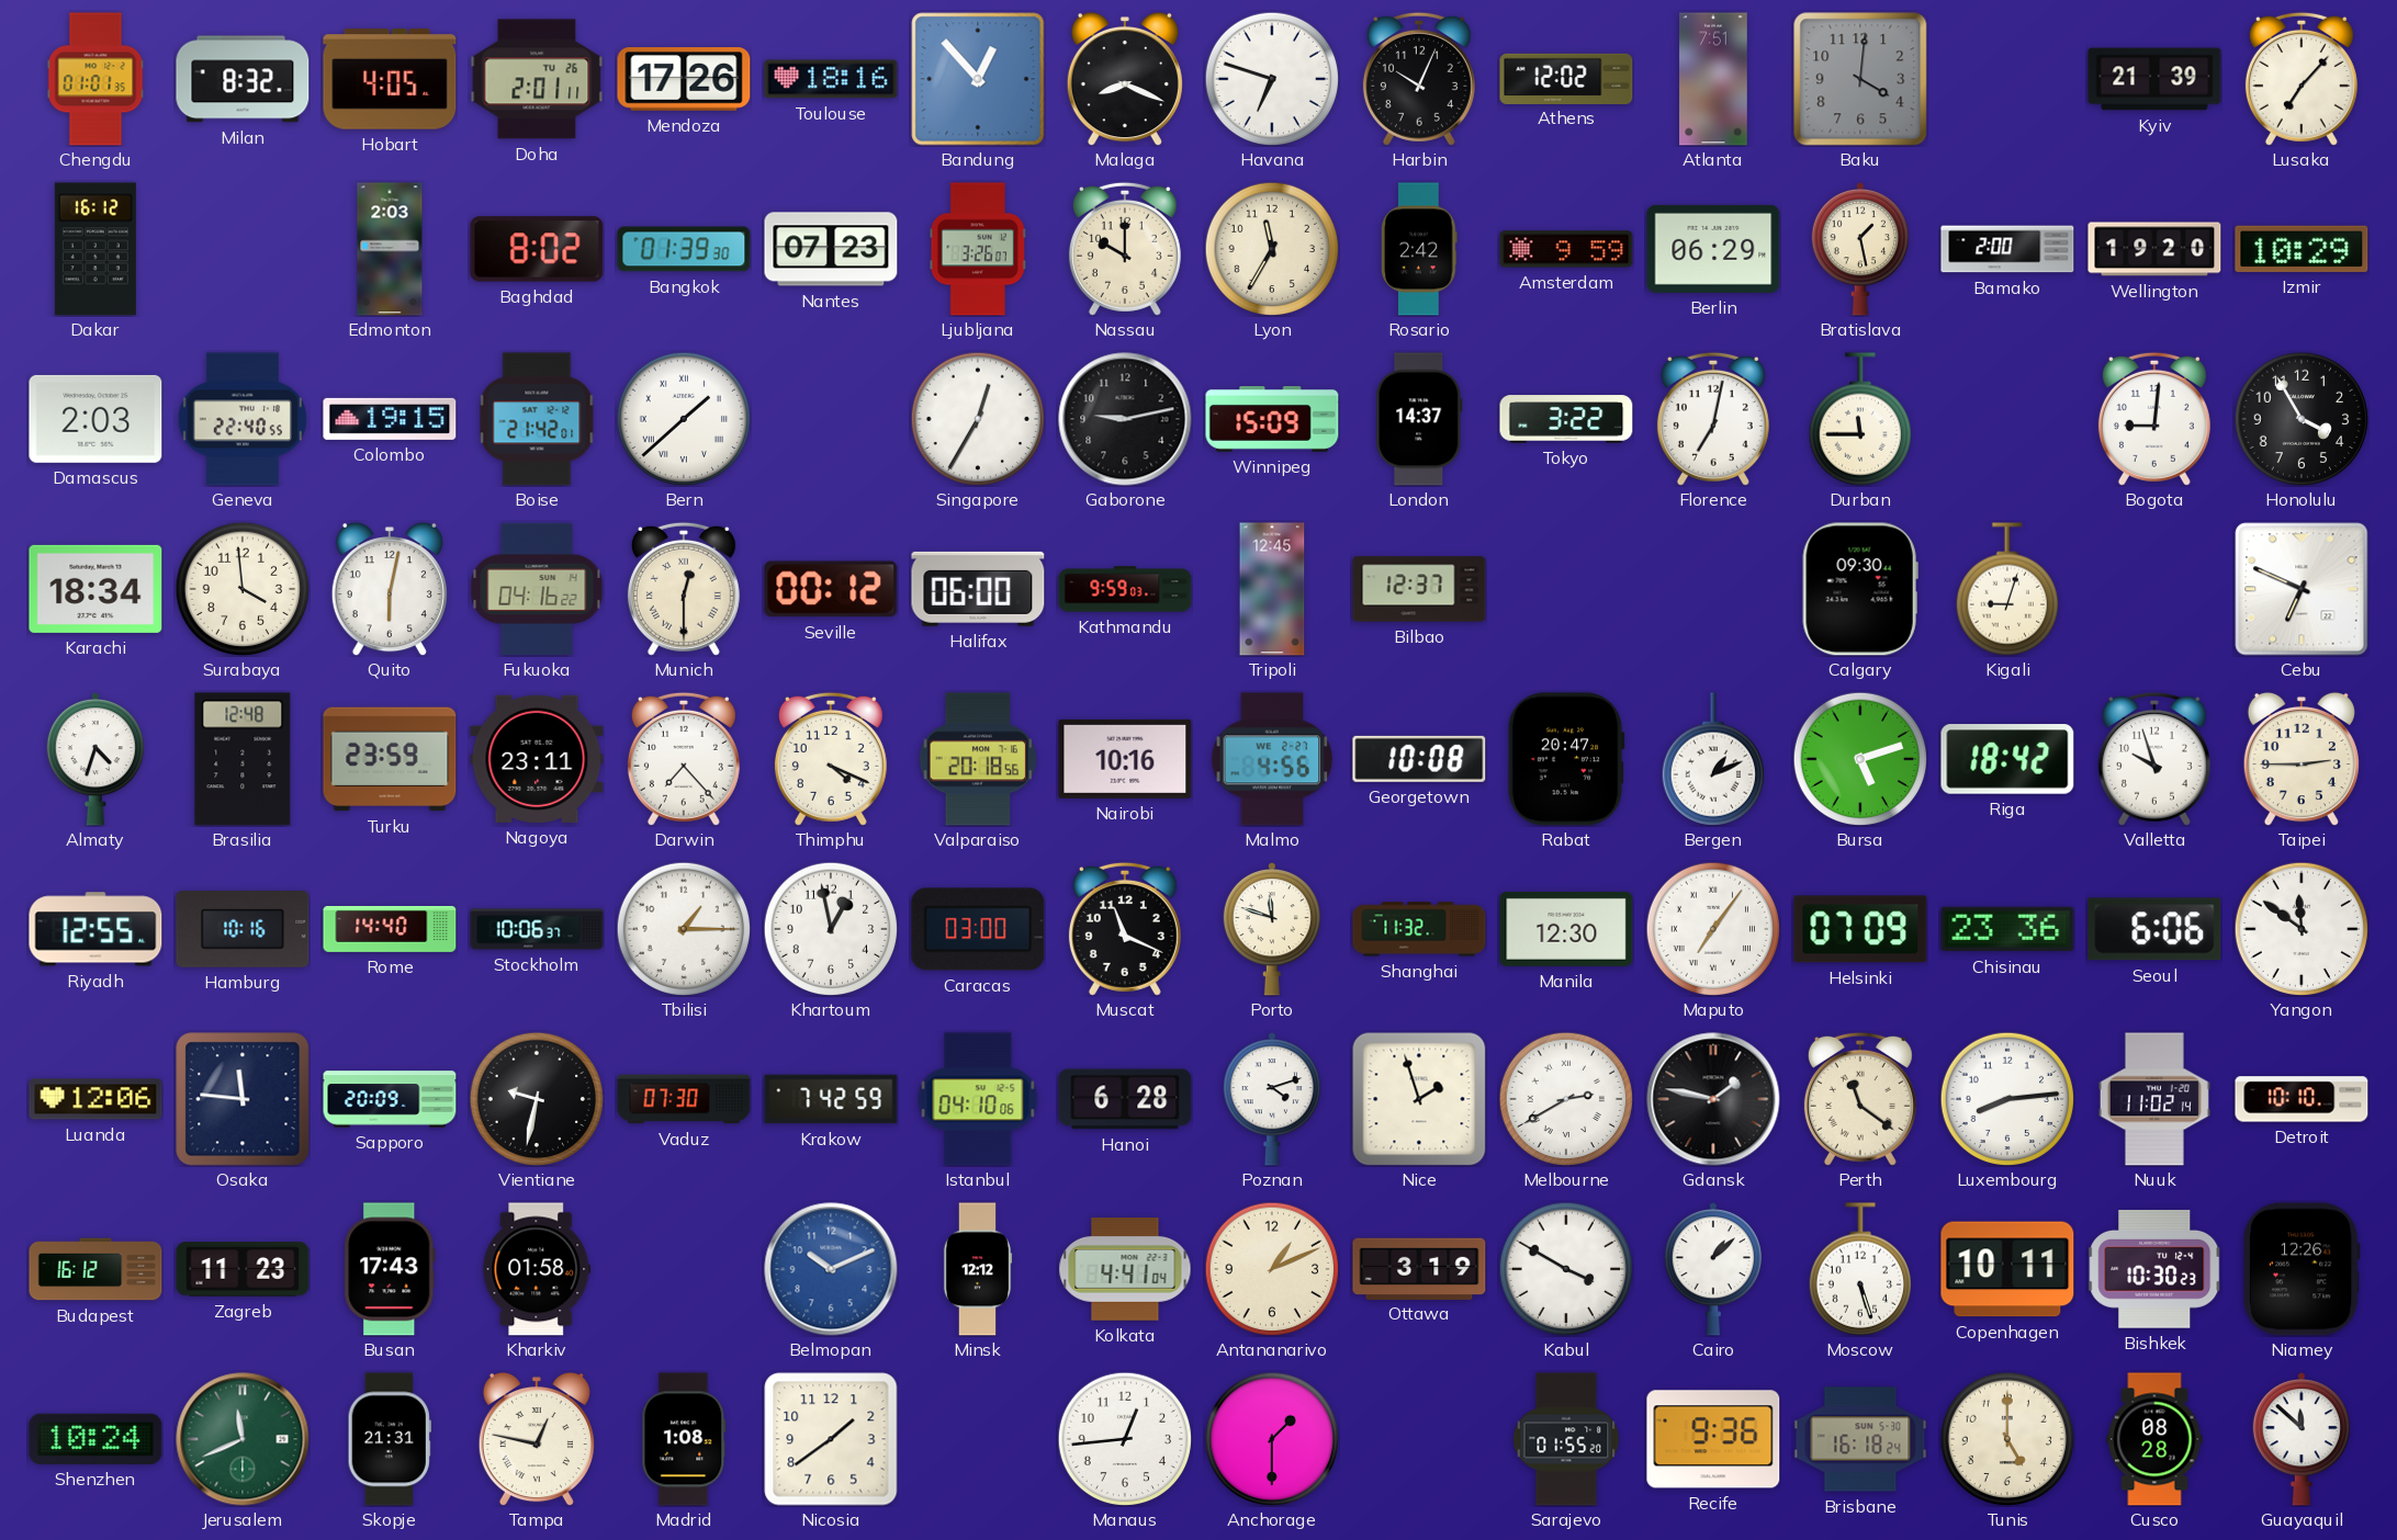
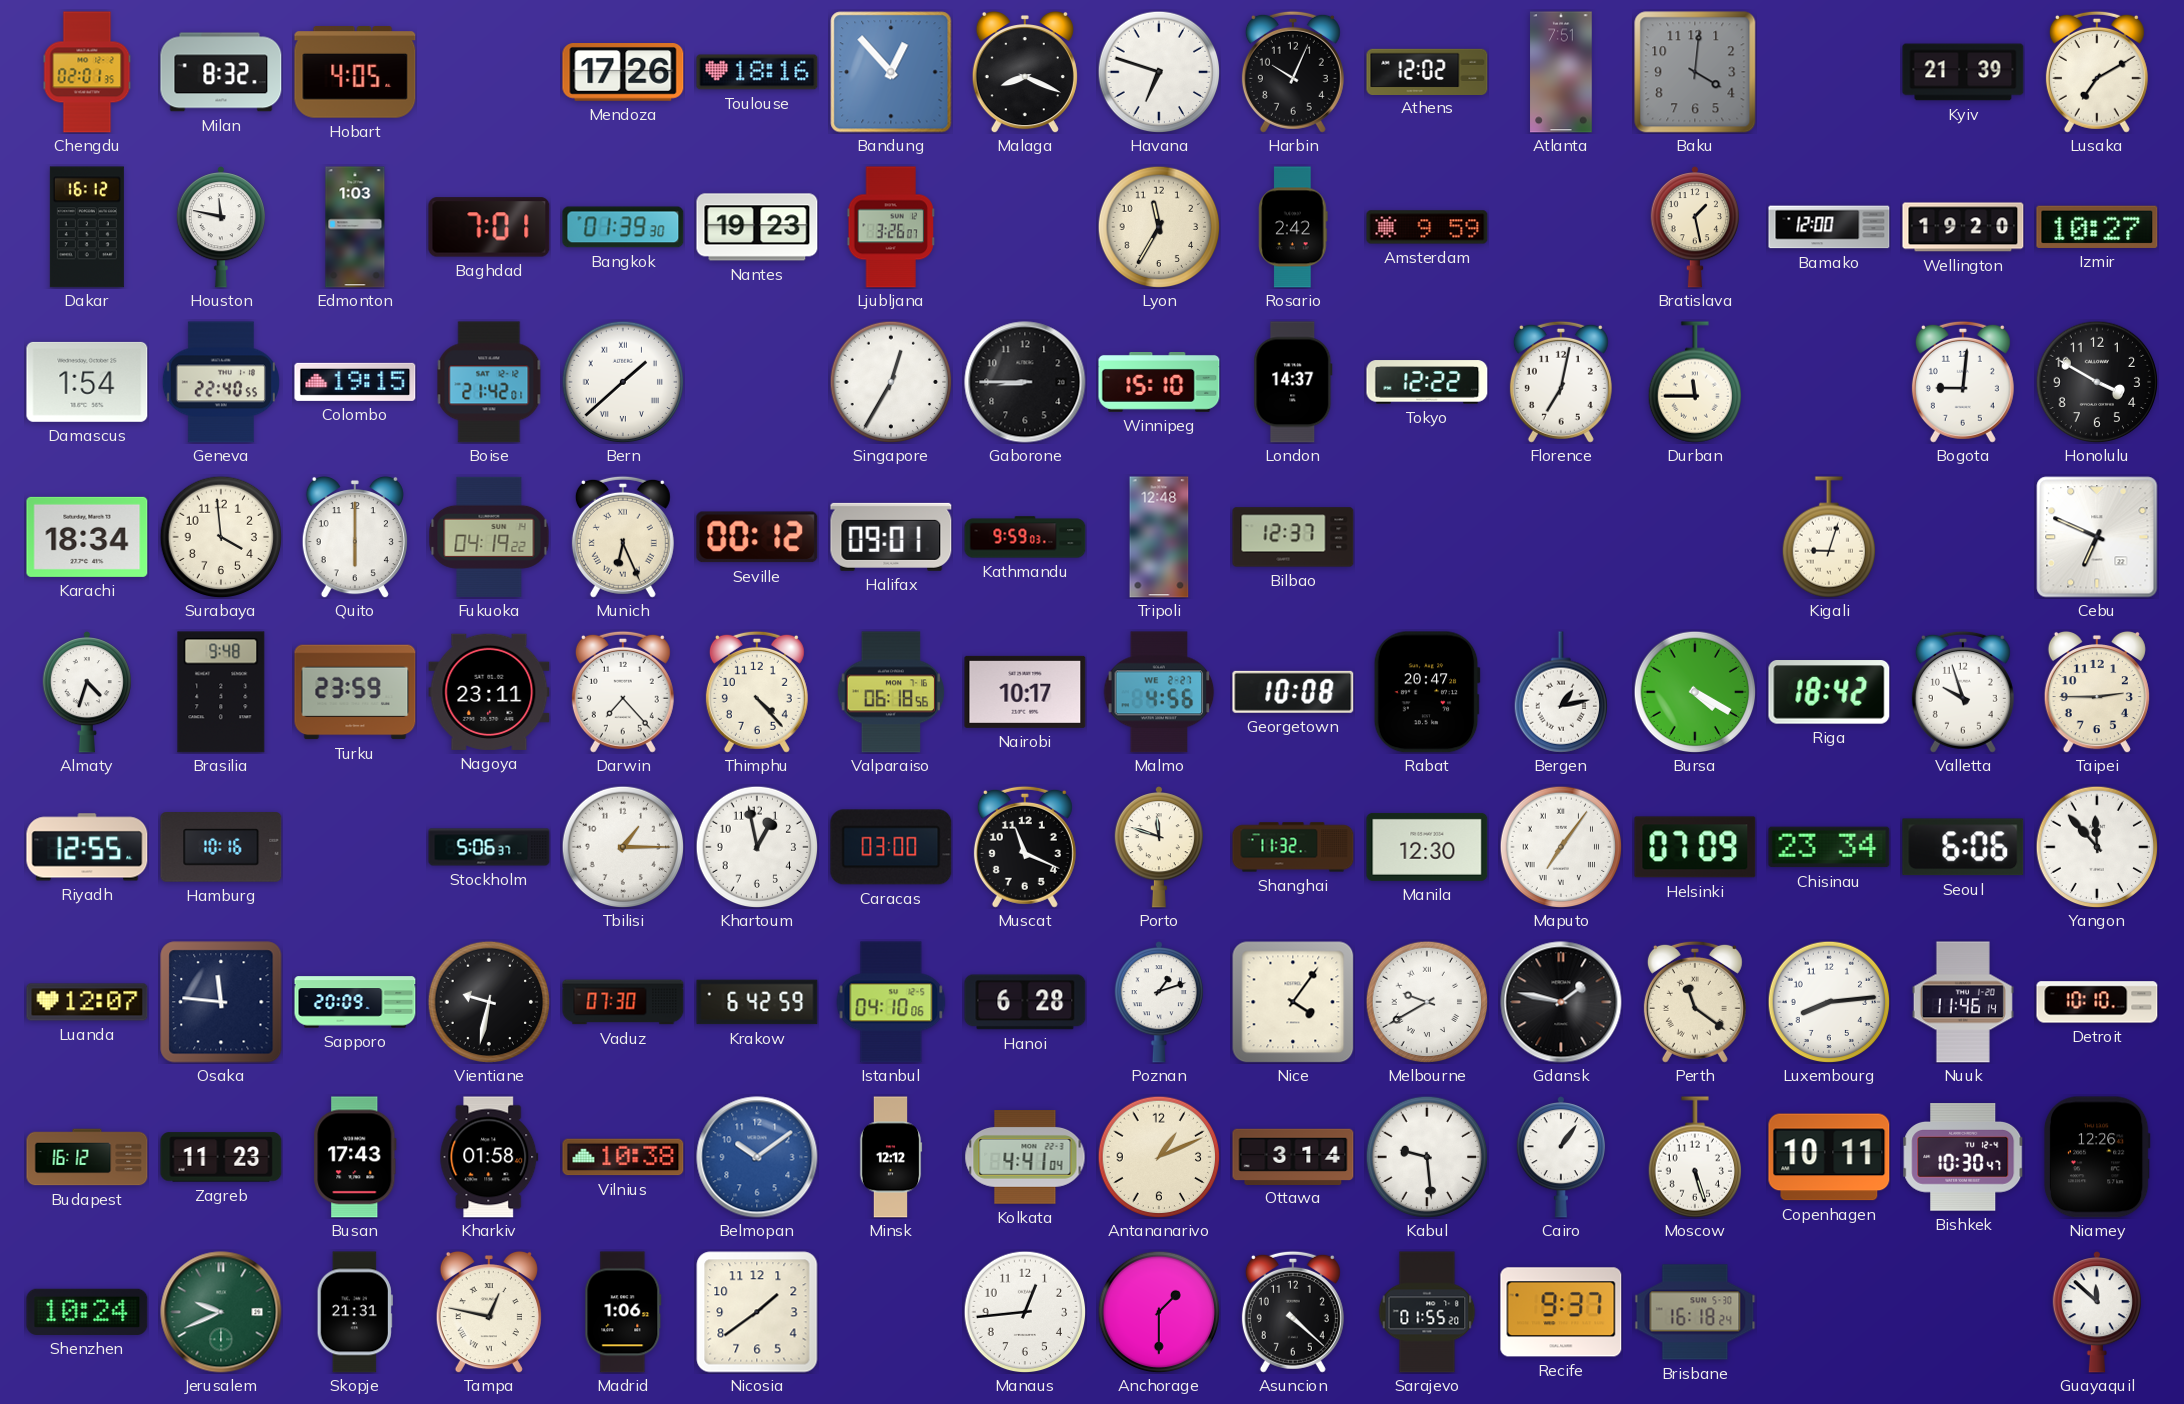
Chengdu: 01:01 -> 02:01 (87, 72)
Doha: 2:01 -> none (537, 79)
Lusaka: 7:07 -> 7:10 (2097, 72)
Houston: none -> 11:47 (221, 227)
Edmonton: 2:03 -> 1:03 (355, 227)
Baghdad: 8:02 -> 7:01 (489, 227)
Nantes: 07:23 -> 19:23 (757, 227)
Nassau: 10:00 -> none (1125, 249)
Berlin: 06:29 -> none (1713, 249)
Bamako: 2:00 -> 12:00 (1829, 227)
Izmir: 10:29 -> 10:27 (2097, 227)
Damascus: 2:03 -> 1:54 (87, 382)
Gaborone: 9:13 -> 8:45 (1025, 382)
Winnipeg: 15:09 -> 15:10 (1159, 383)
Tokyo: 3:22 -> 12:22 (1427, 382)
Honolulu: 3:55 -> 3:50 (2097, 382)
Quito: 6:02 -> 6:00 (355, 537)
Fukuoka: 04:16 -> 04:19 (489, 537)
Munich: 12:30 -> 6:26 (623, 537)
Halifax: 06:00 -> 09:01 (891, 537)
Tripoli: 12:45 -> 12:48 (1159, 537)
Calgary: 09:30 -> none (1860, 589)
Brasilia: 12:48 -> 9:48 (221, 692)
Thimphu: 4:19 -> 4:23 (757, 692)
Valparaiso: 20:18 -> 06:18 (891, 692)
Nairobi: 10:16 -> 10:17 (1025, 692)
Bergen: 1:11 -> 1:13 (1560, 692)
Bursa: 5:12 -> 4:20 (1695, 692)
Rome: 14:40 -> none (390, 929)
Stockholm: 10:06 -> 5:06 (489, 847)
Chisinau: 23:36 -> 23:34 (1829, 847)
Yangon: 11:51 -> 11:53 (2097, 847)
Luanda: 12:06 -> 12:07 (87, 1002)
Krakow: 7:42 -> 6:42 (757, 1002)
Poznan: 4:12 -> 1:12 (1159, 1002)
Nice: 1:57 -> 4:06 (1293, 1002)
Melbourne: 2:40 -> 9:40 (1427, 1002)
Nuuk: 11:02 -> 11:46 (1963, 1002)
Vilnius: none -> 10:38 (623, 1157)
Belmopan: 10:11 -> 10:09 (757, 1157)
Ottawa: 3:19 -> 3:14 (1293, 1156)
Kabul: 3:50 -> 9:29 (1427, 1157)
Cairo: 1:08 -> 1:06 (1561, 1157)
Bishkek: 10:30:23 -> 10:30:47 (1963, 1158)
Jerusalem: 11:41 -> 9:41 (221, 1312)
Madrid: 1:08 -> 1:06 (623, 1312)
Asuncion: none -> 4:22 (1293, 1312)
Recife: 9:36 -> 9:37 (1561, 1312)
Tunis: 5:00 -> none (2007, 1439)
Cusco: 08:28 -> none (2154, 1439)
